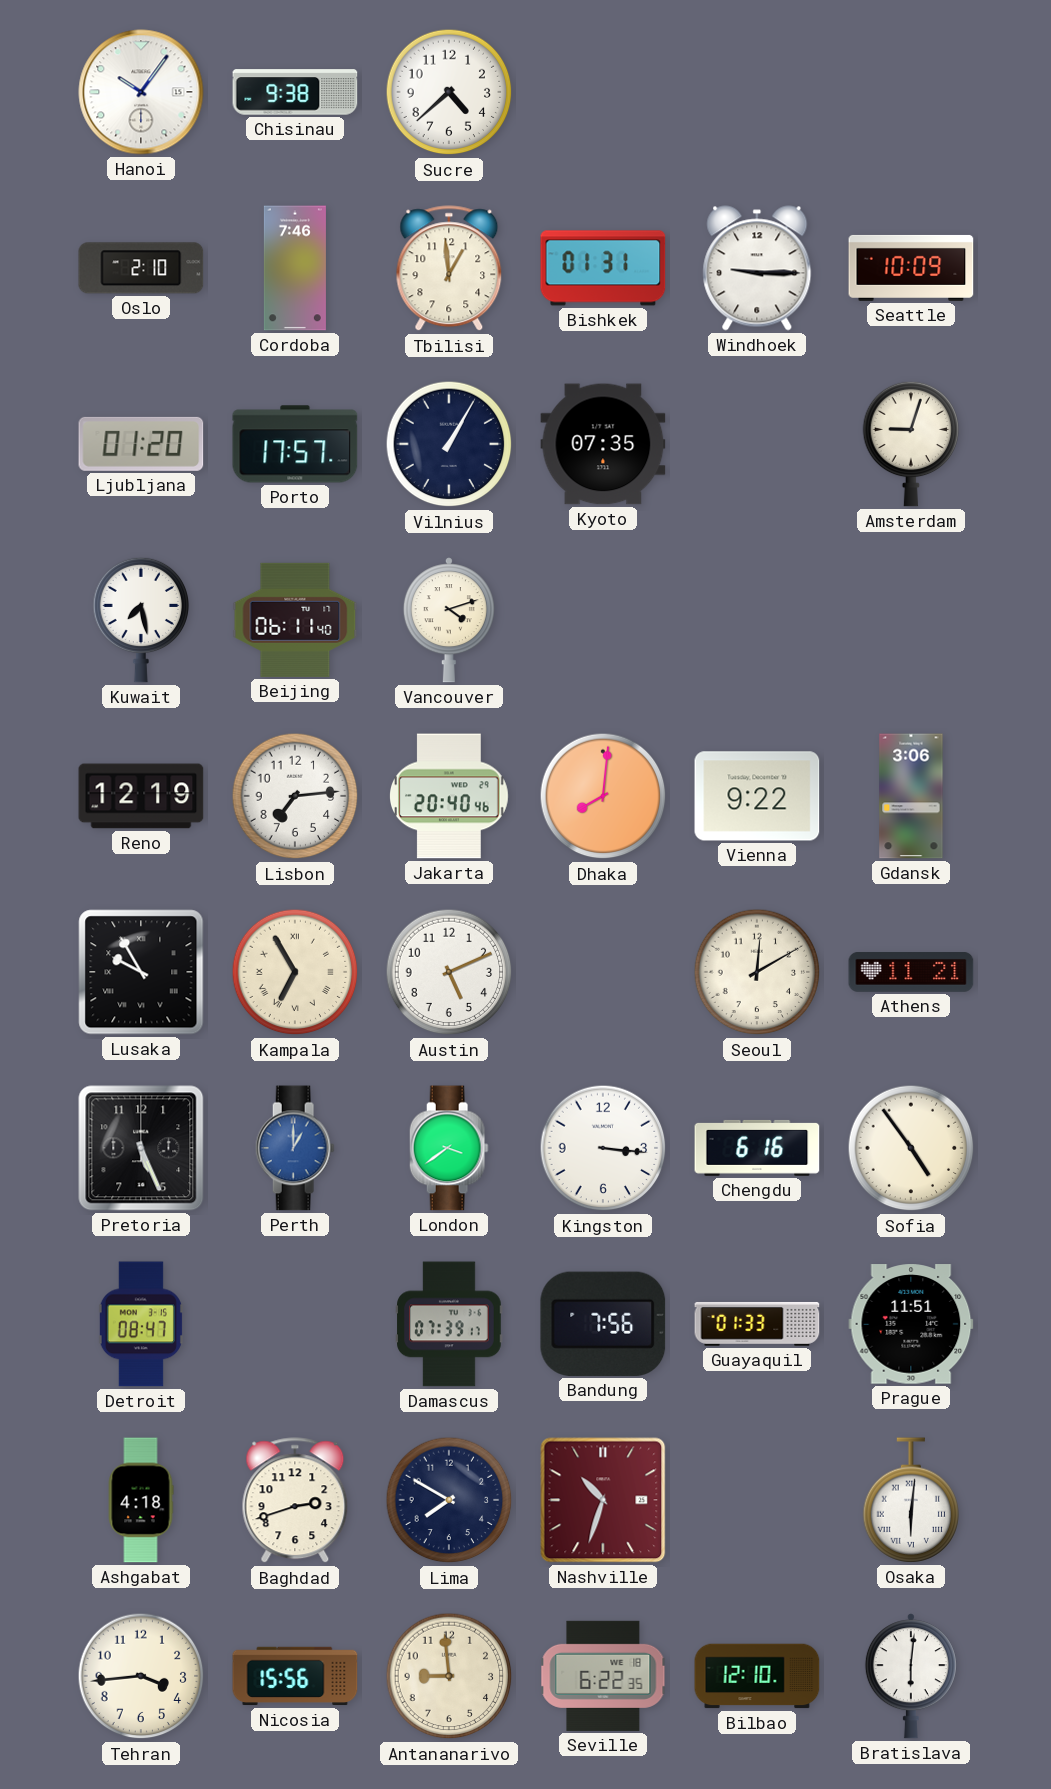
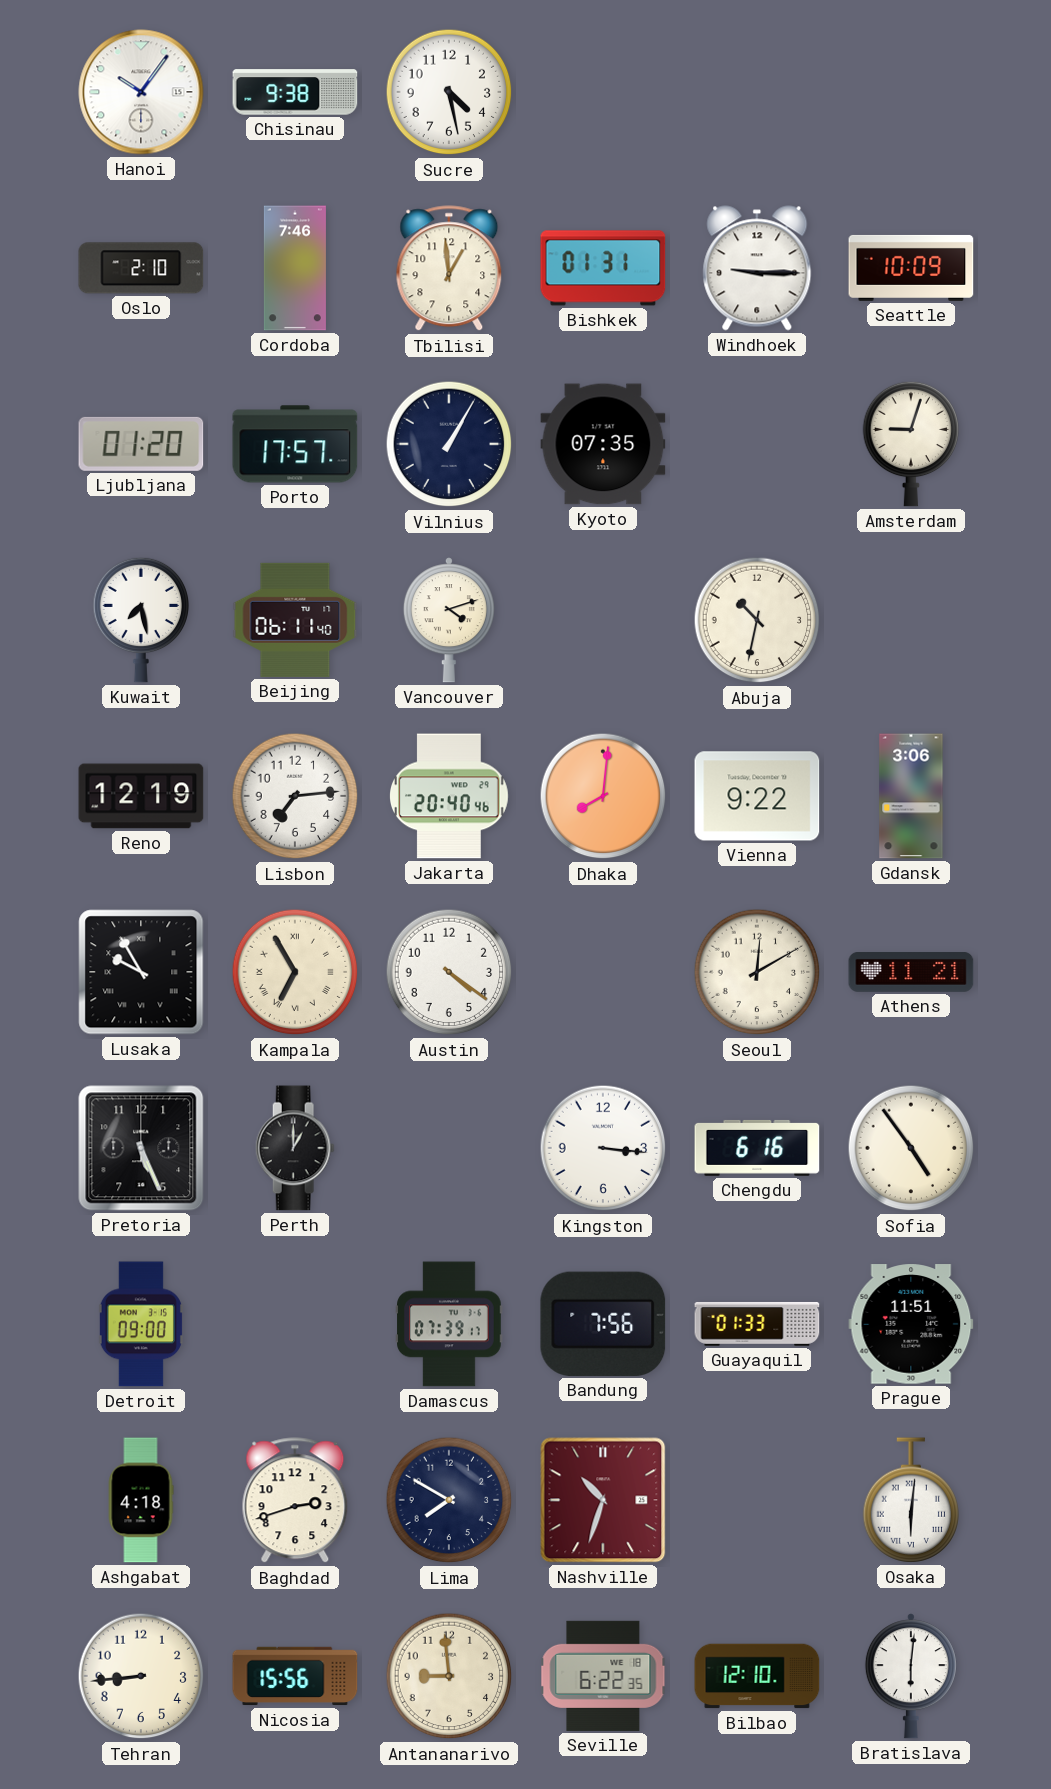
Sucre: 4:38 -> 4:28 (449, 92)
Abuja: none -> 10:32 (757, 620)
Austin: 5:11 -> 4:21 (449, 972)
Perth dial: blue -> black (295, 1148)
London: 3:39 -> none (449, 1148)
Detroit: 08:47 -> 09:00 (141, 1324)
Tehran: 3:44 -> 8:44 (141, 1676)
